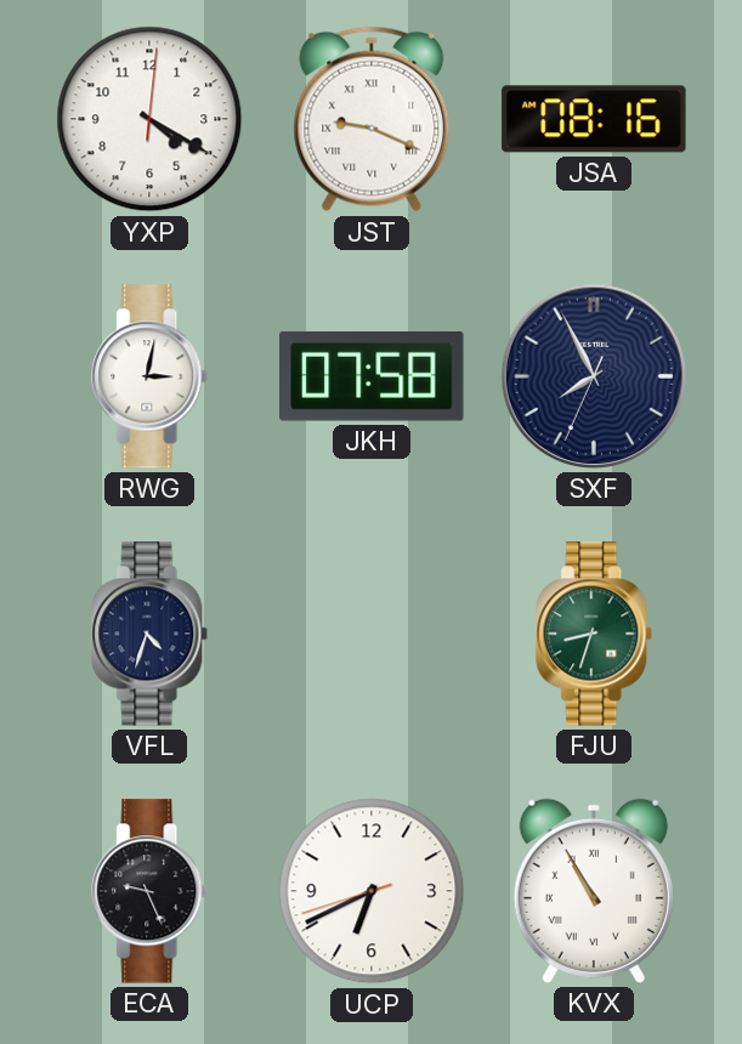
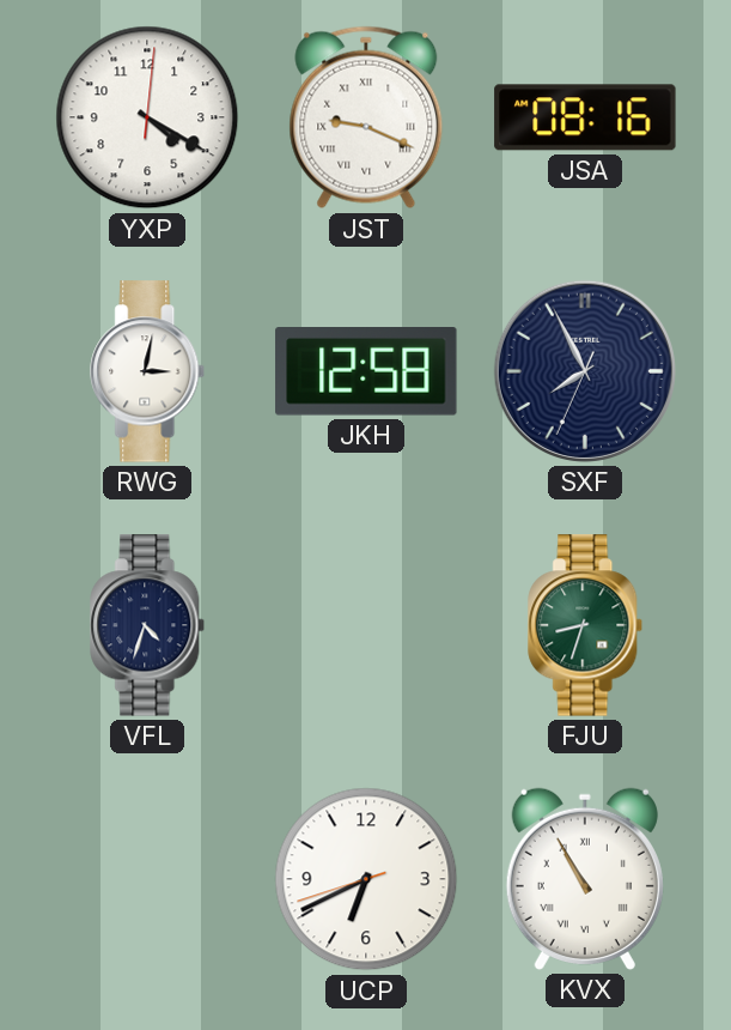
JKH: 07:58 -> 12:58 (366, 371)
ECA: 9:26 -> none (151, 891)
